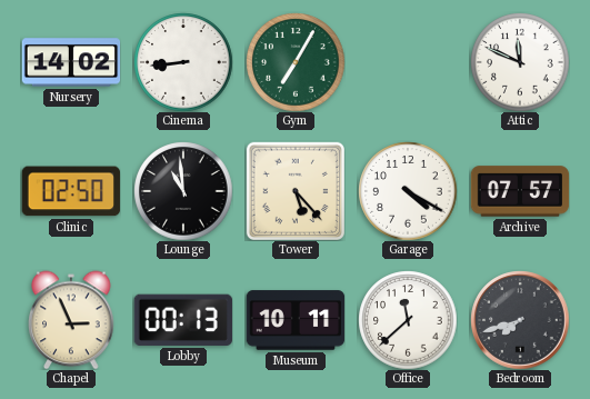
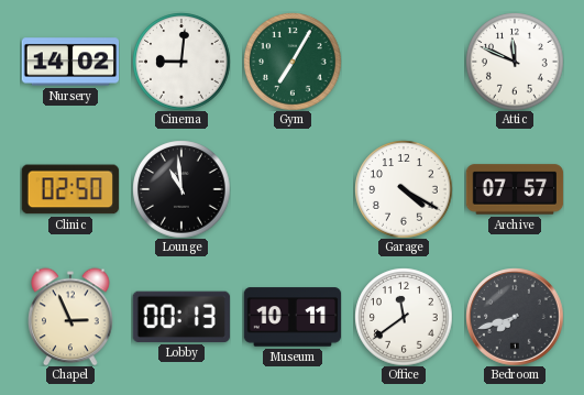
Cinema: 8:44 -> 9:01 (181, 62)
Tower: 5:23 -> none (296, 191)
Office: 11:38 -> 11:39 (404, 317)
